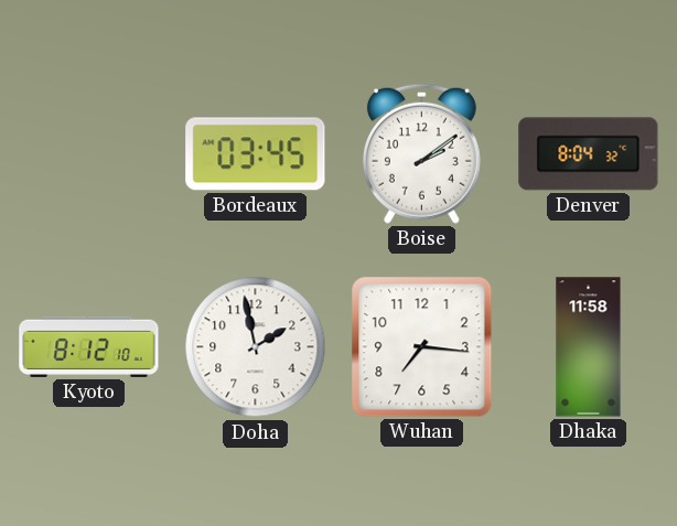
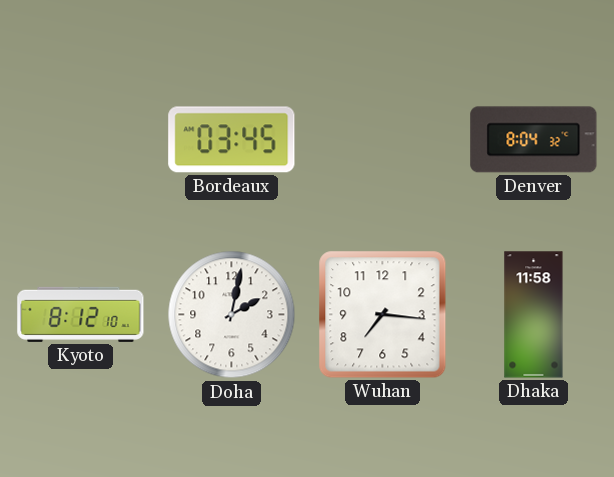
Boise: 2:09 -> none (421, 153)
Doha: 1:58 -> 2:02 (232, 315)
